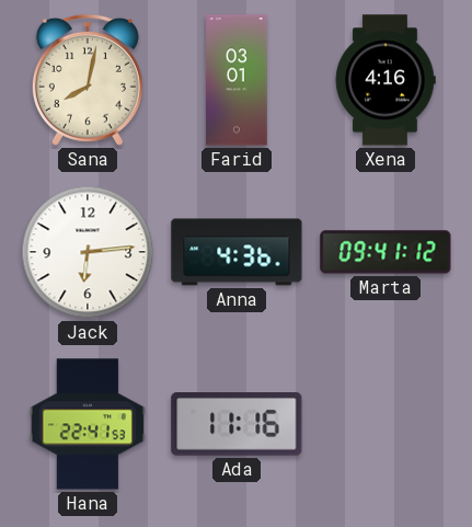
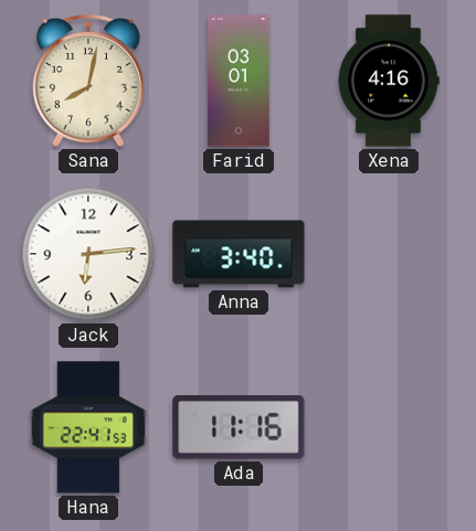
Anna: 4:36 -> 3:40 (239, 254)
Marta: 09:41 -> none (385, 252)
